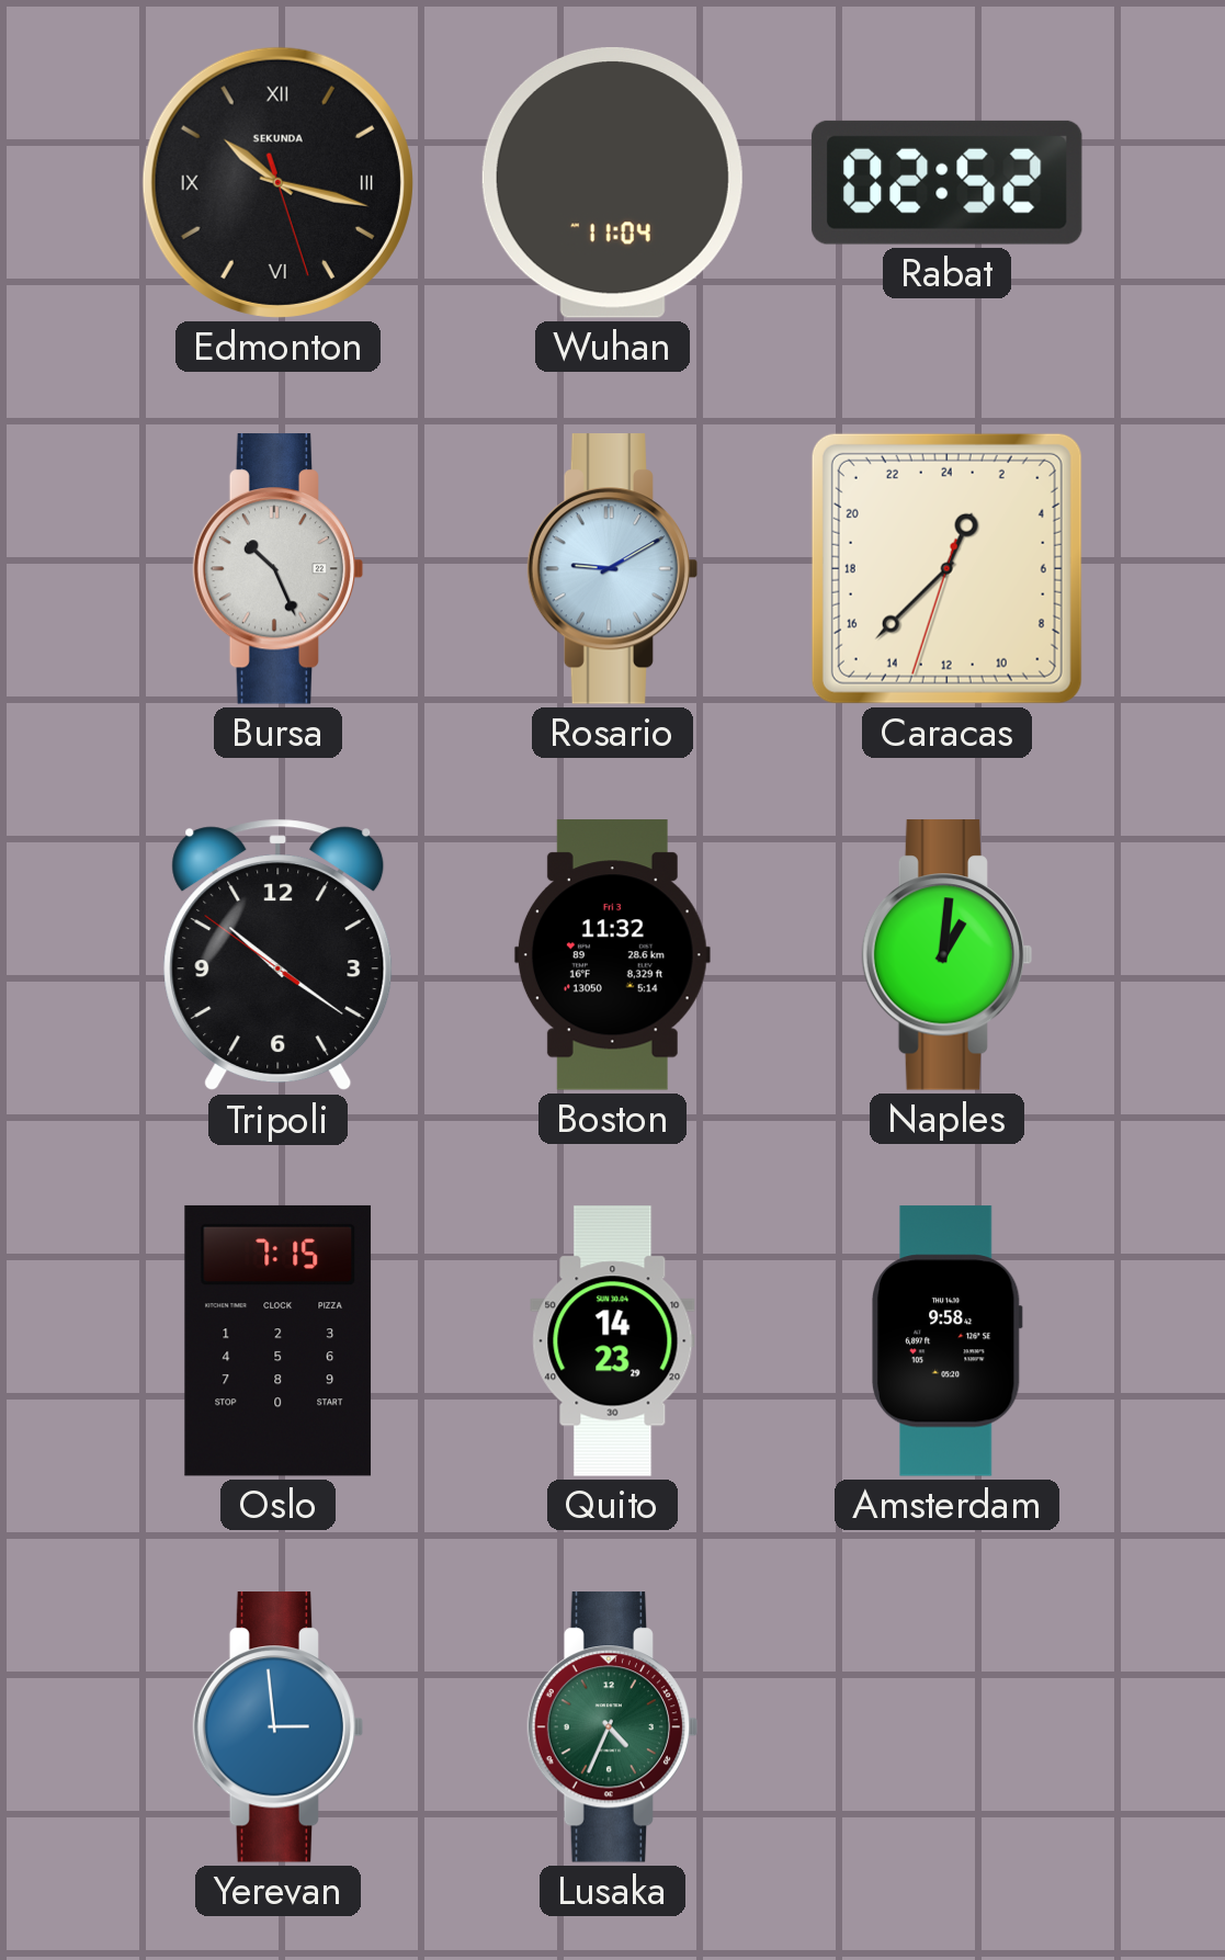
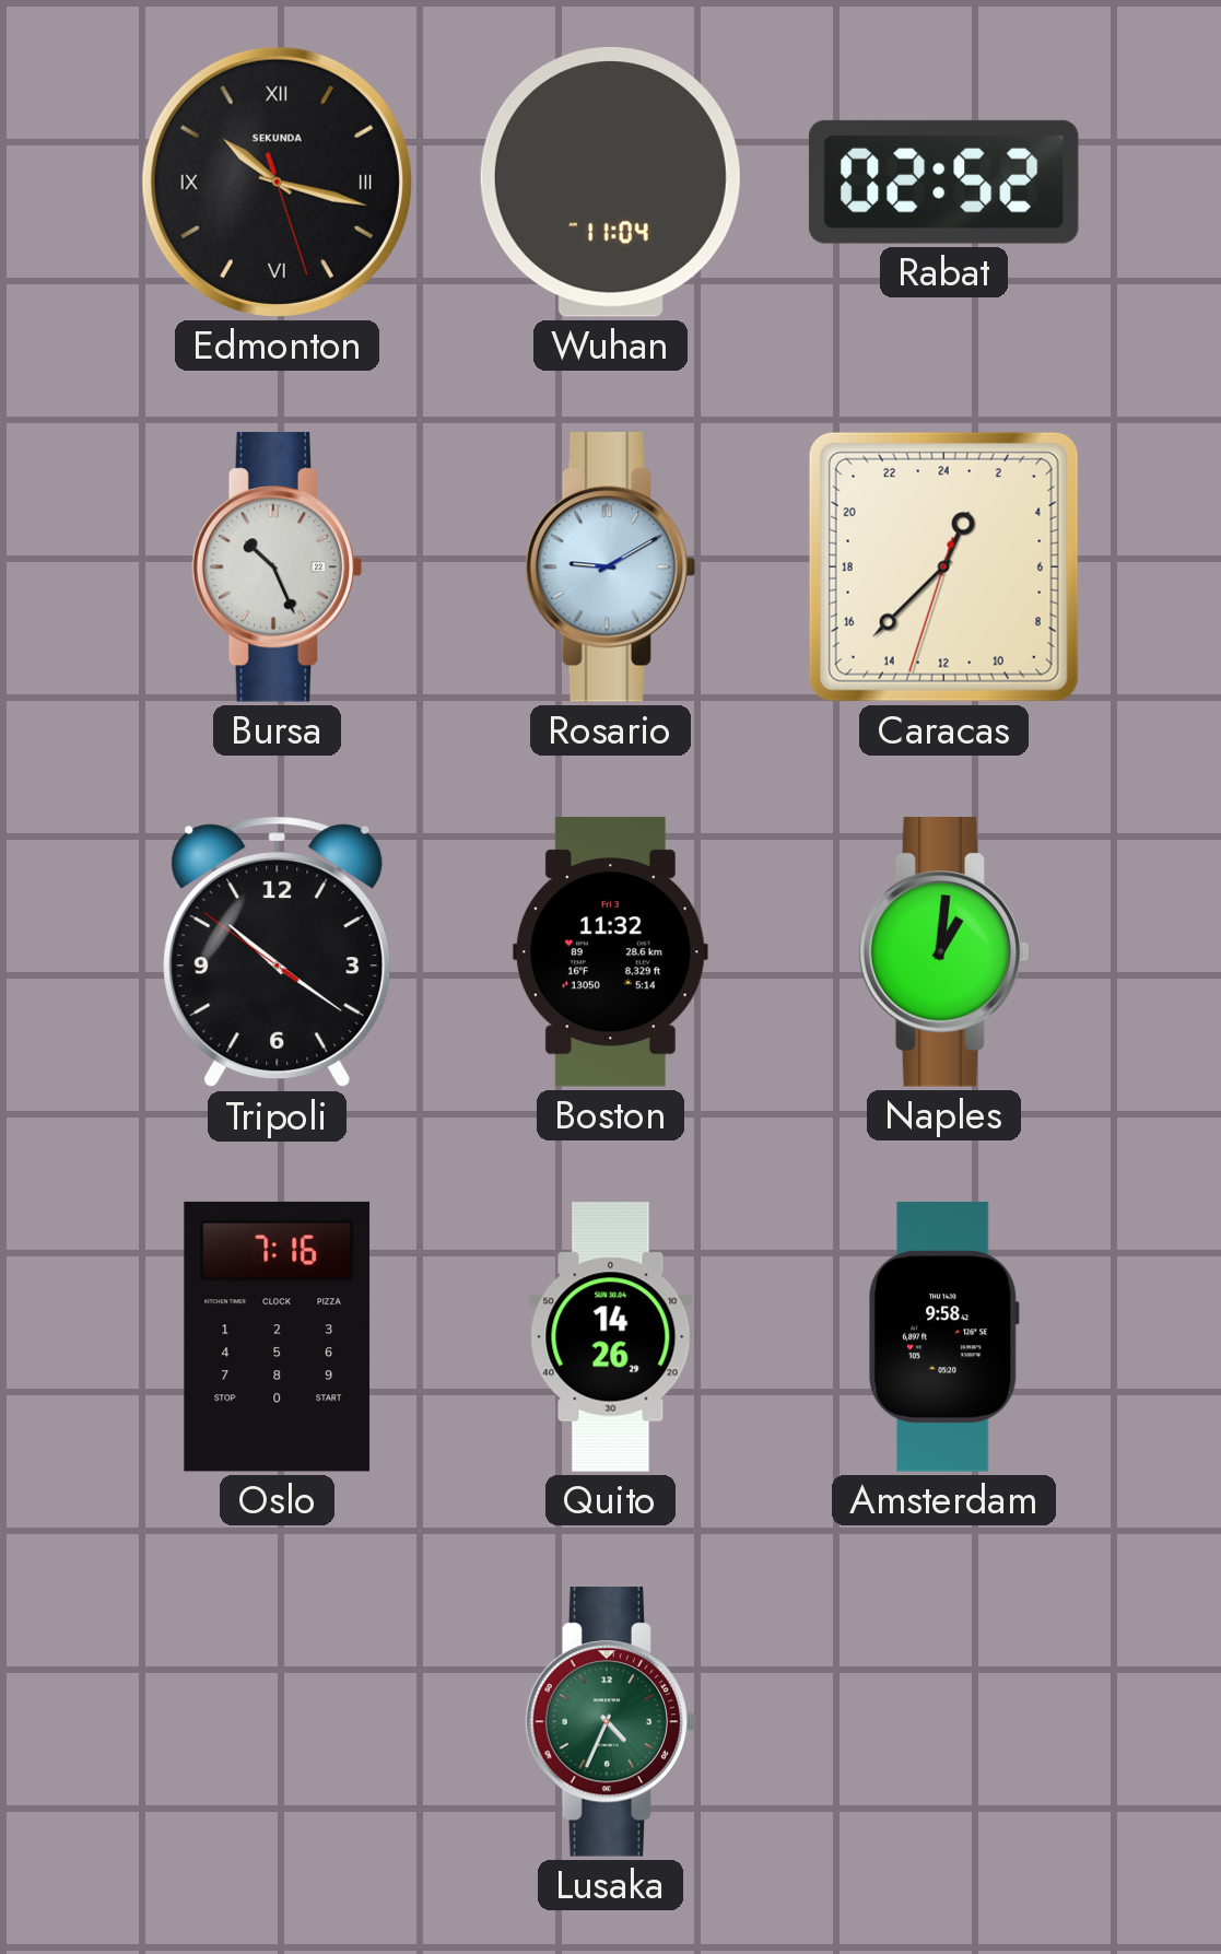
Oslo: 7:15 -> 7:16 (278, 1336)
Quito: 14:23 -> 14:26 (611, 1337)
Yerevan: 2:59 -> none (279, 1727)
